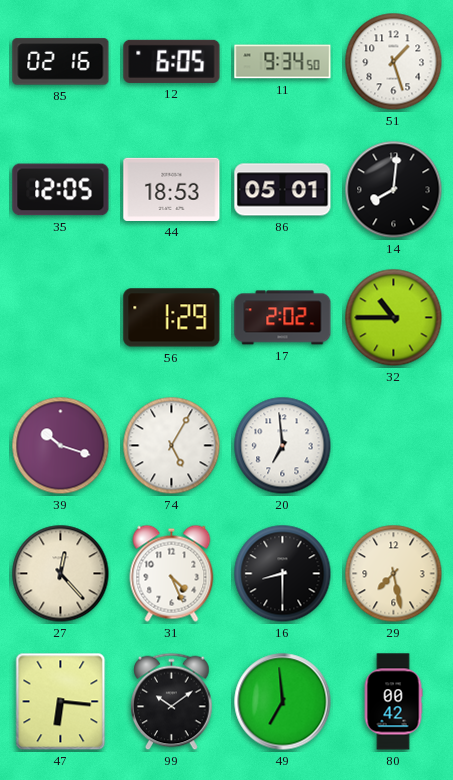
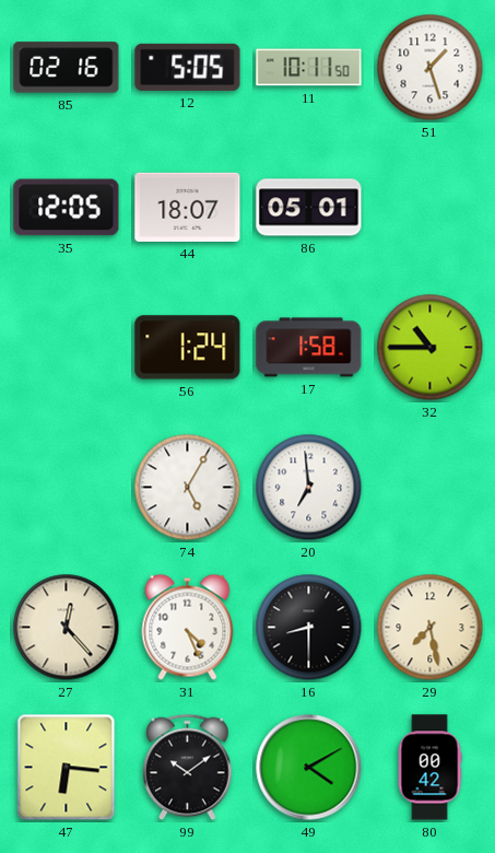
12: 6:05 -> 5:05 (188, 67)
11: 9:34 -> 10:11 (309, 68)
44: 18:53 -> 18:07 (188, 207)
14: 8:01 -> none (394, 190)
56: 1:29 -> 1:24 (188, 348)
17: 2:02 -> 1:58 (309, 348)
39: 10:18 -> none (61, 446)
49: 6:59 -> 4:10 (309, 768)
